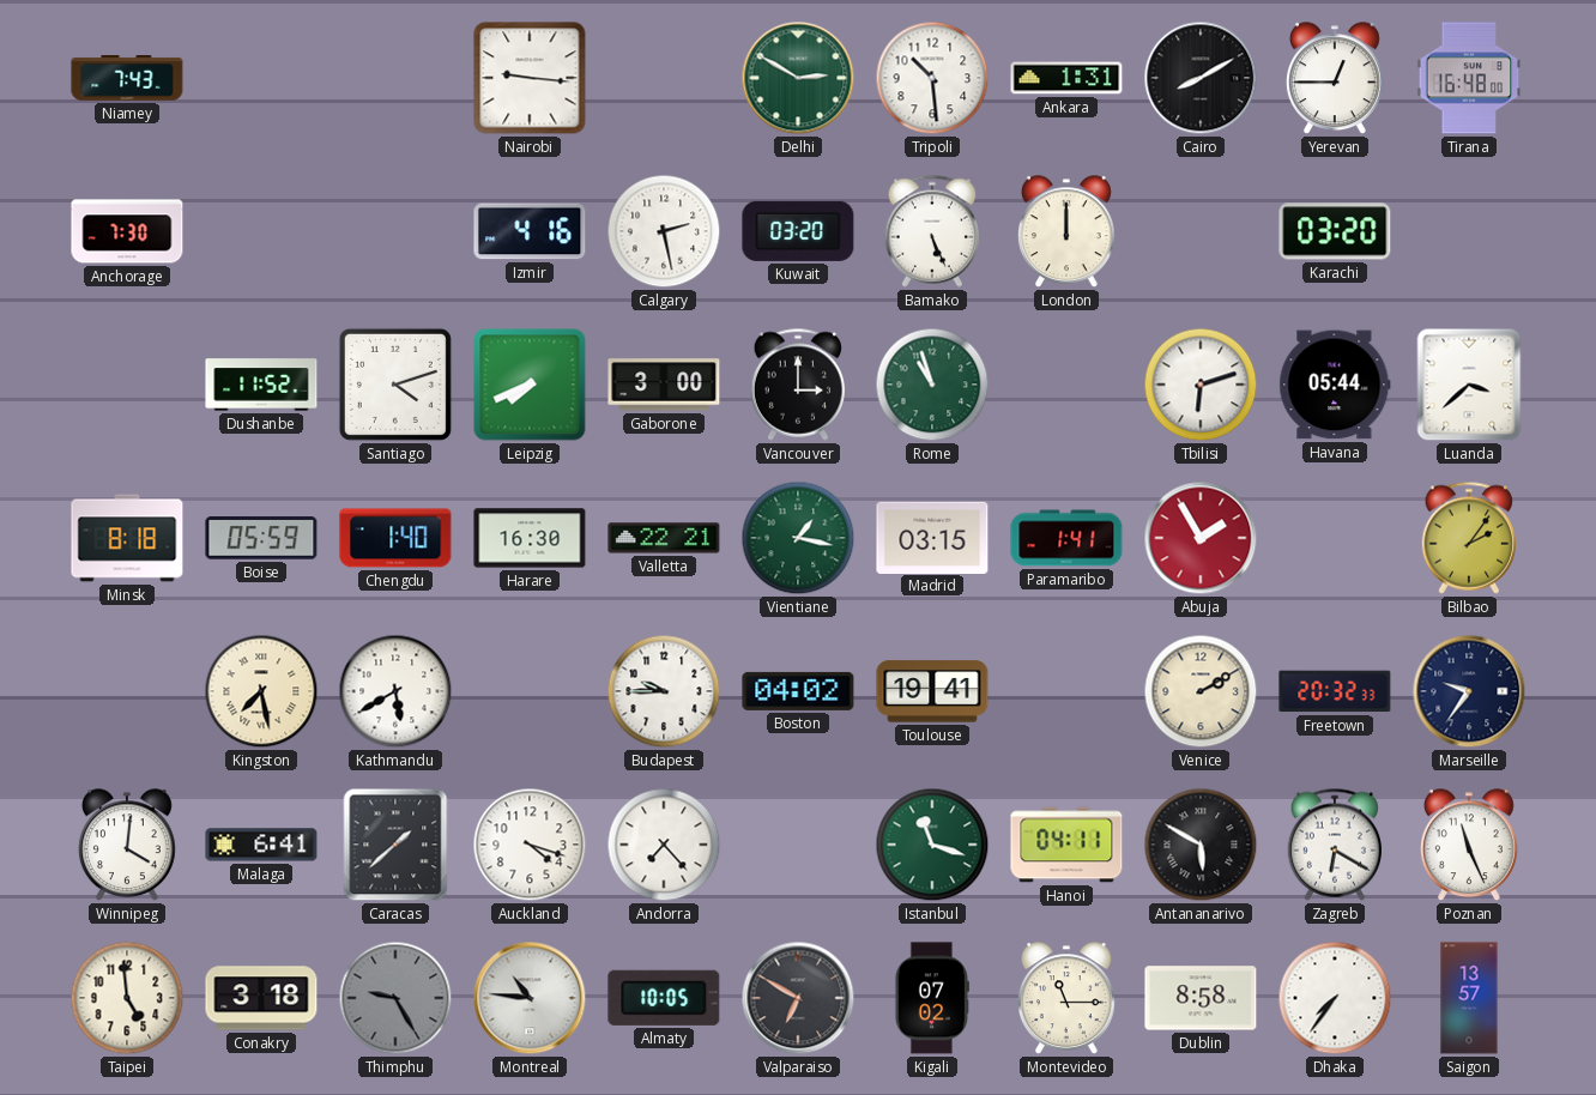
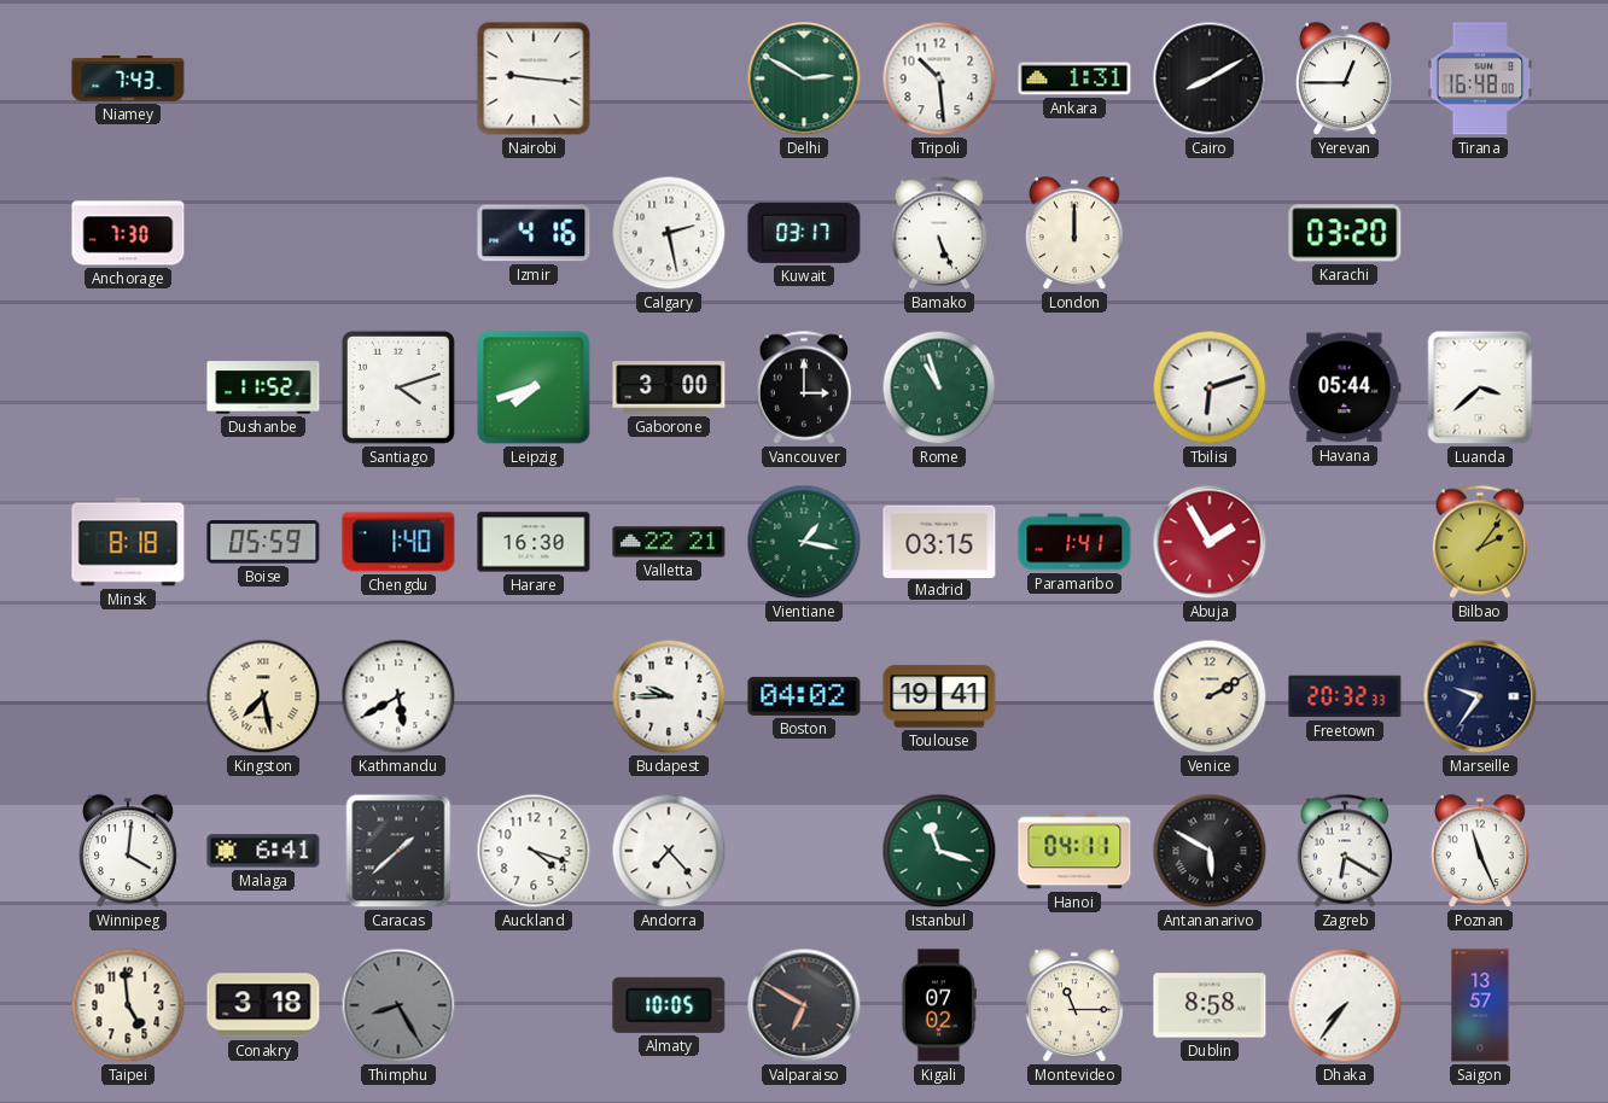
Kuwait: 03:20 -> 03:17 (804, 233)
Leipzig: 7:41 -> 7:42 (534, 387)
Thimphu: 9:25 -> 8:25 (398, 1005)
Montreal: 10:46 -> none (530, 998)
